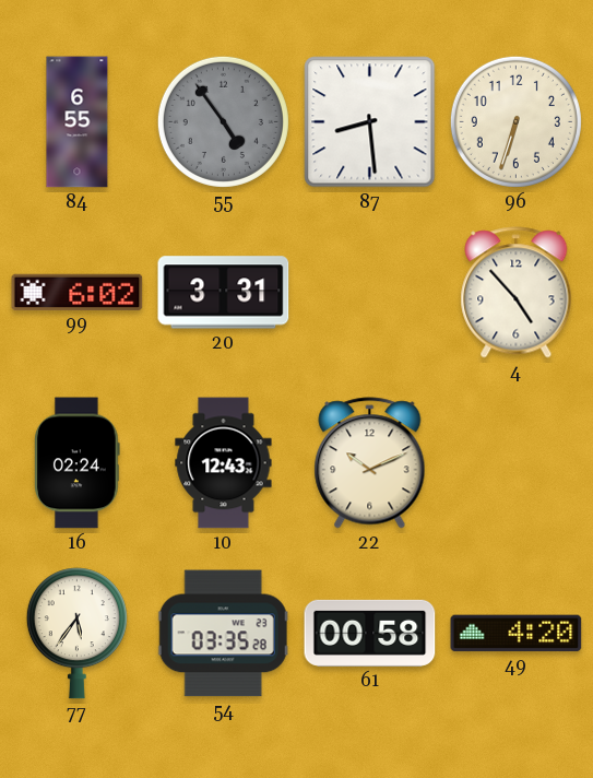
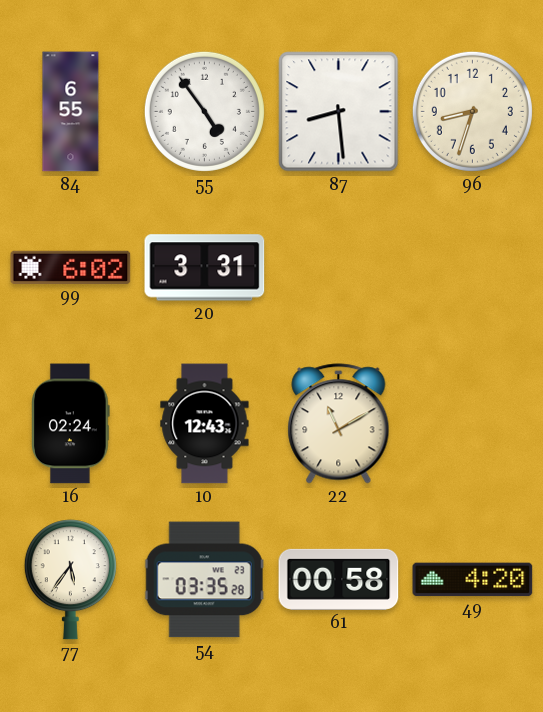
55 dial: grey -> white (204, 111)
96: 6:33 -> 8:33 (472, 111)
4: 4:53 -> none (517, 293)
22: 10:11 -> 11:10 (339, 424)
